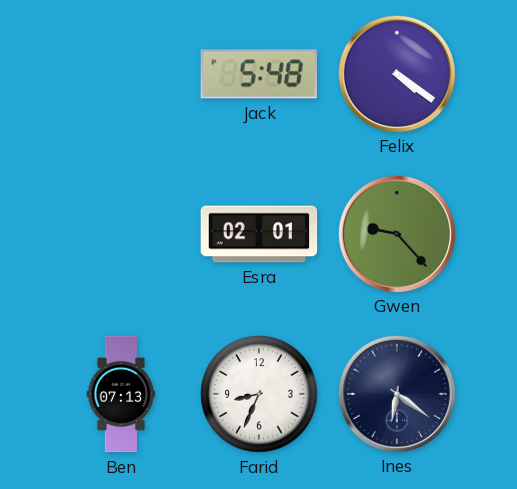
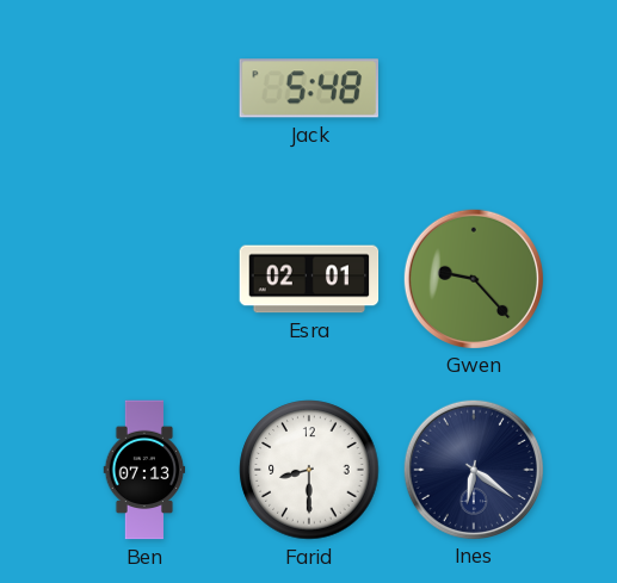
Felix: 4:21 -> none (396, 73)
Farid: 8:34 -> 8:30 (309, 470)
